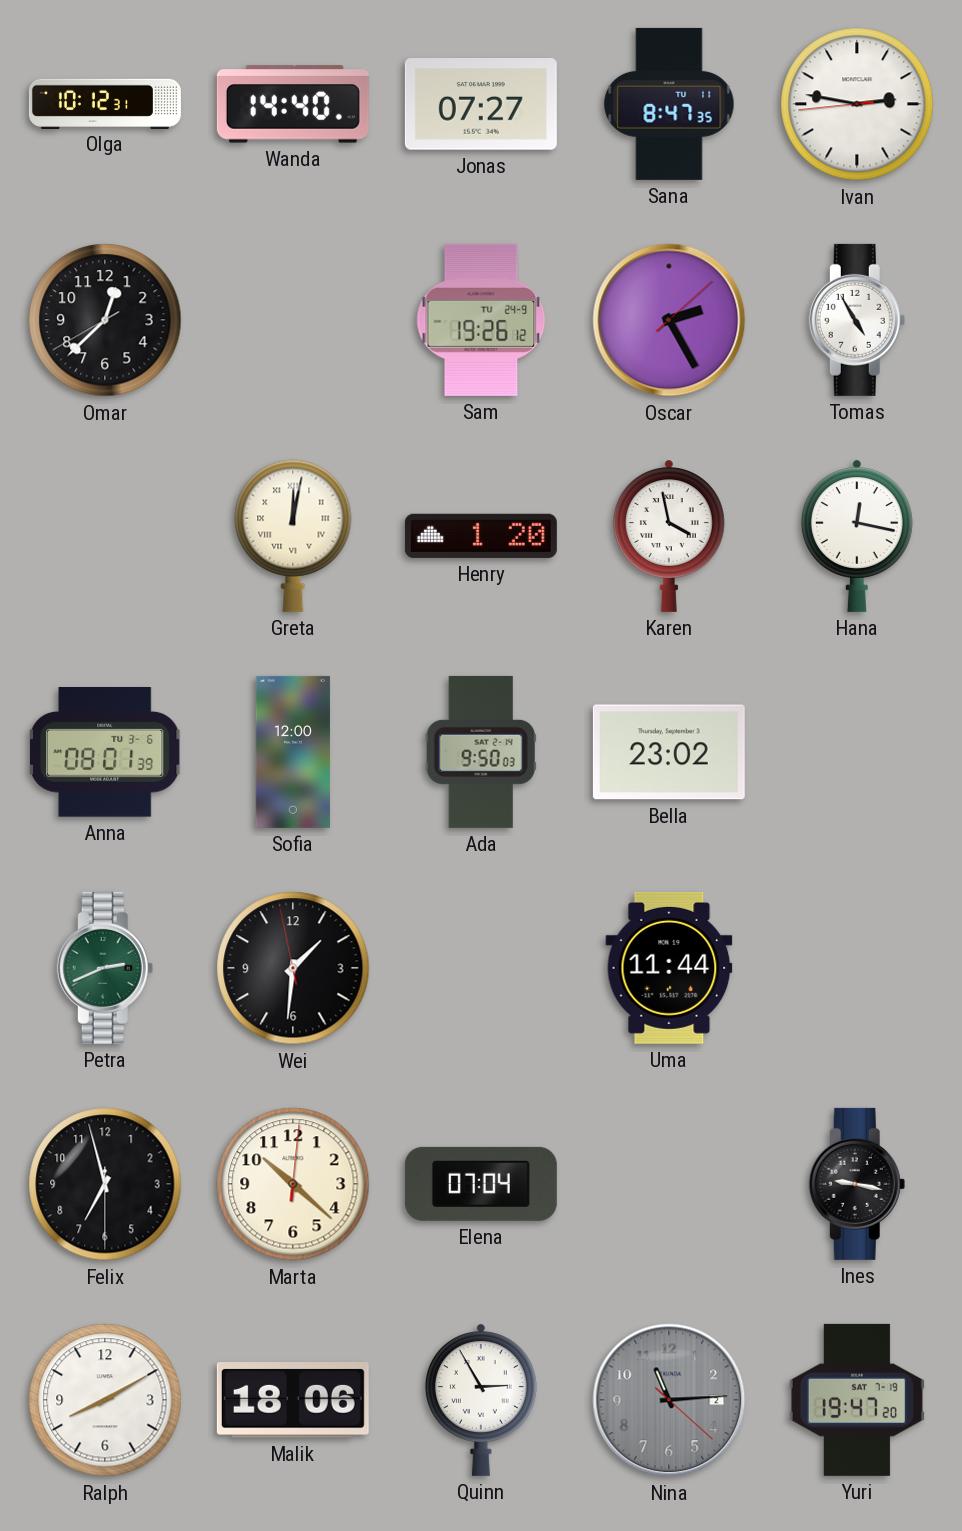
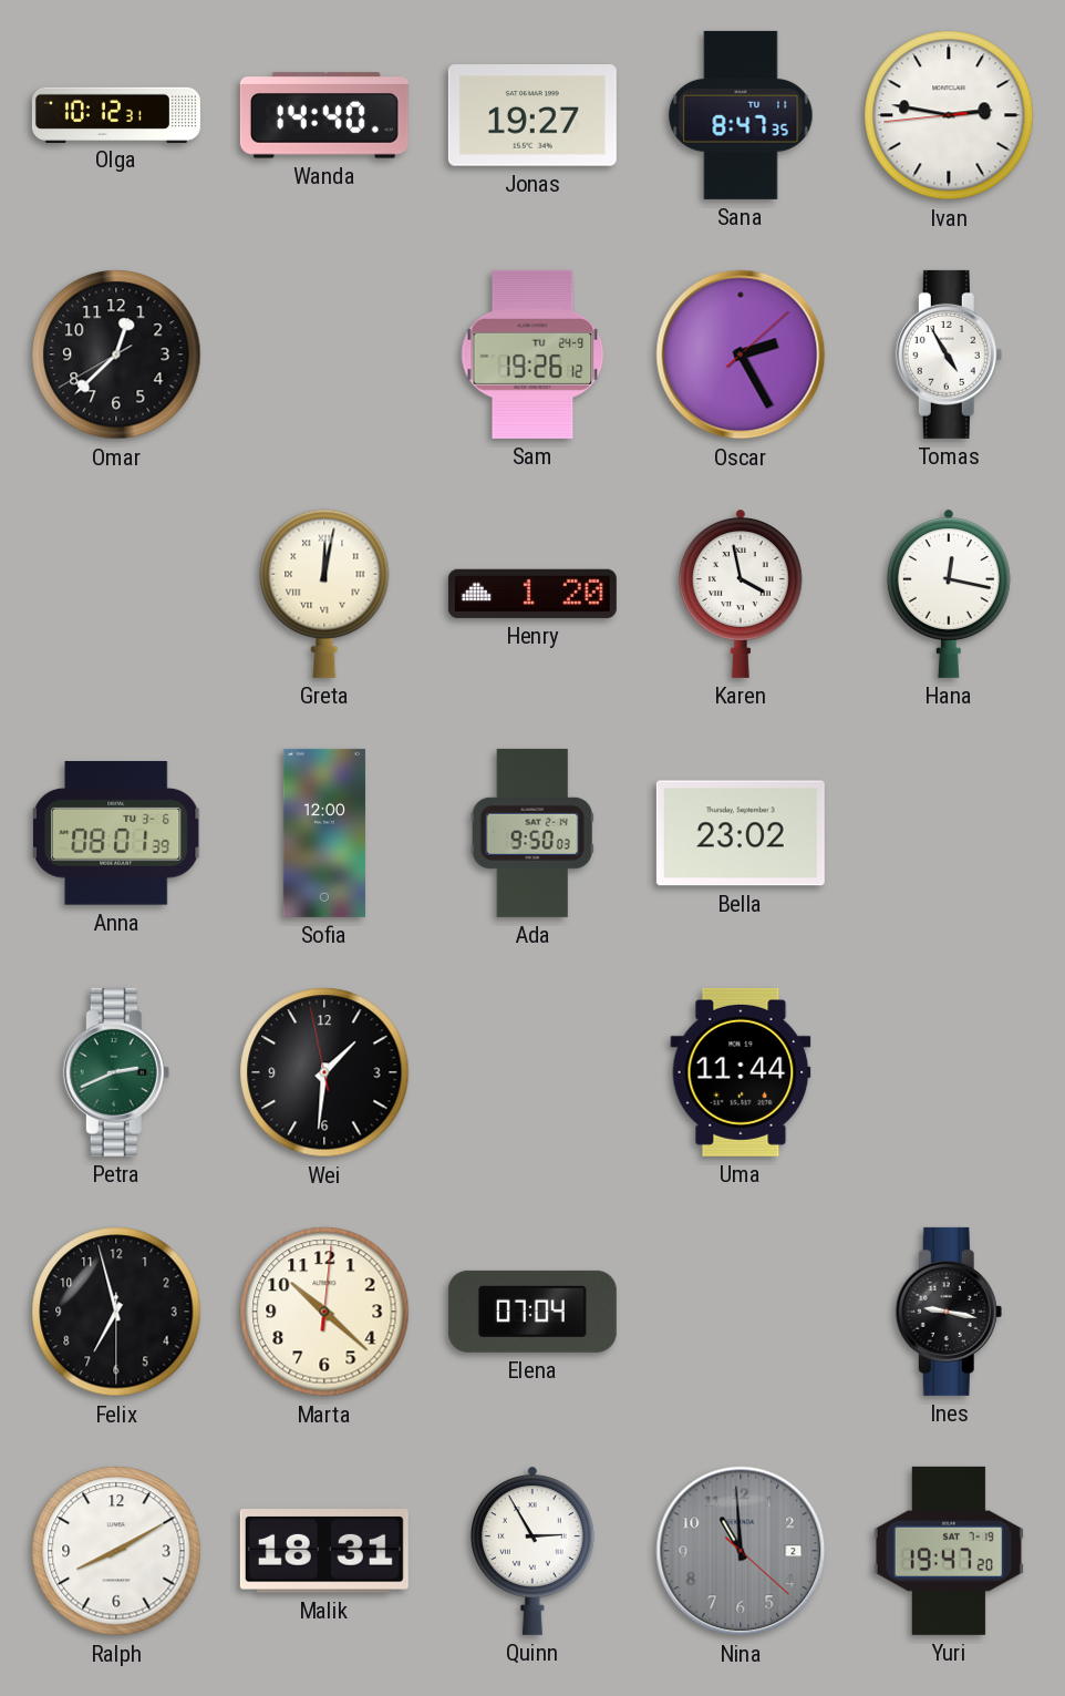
Jonas: 07:27 -> 19:27 (532, 116)
Malik: 18:06 -> 18:31 (324, 1551)
Nina: 11:14 -> 10:59 (741, 1551)
